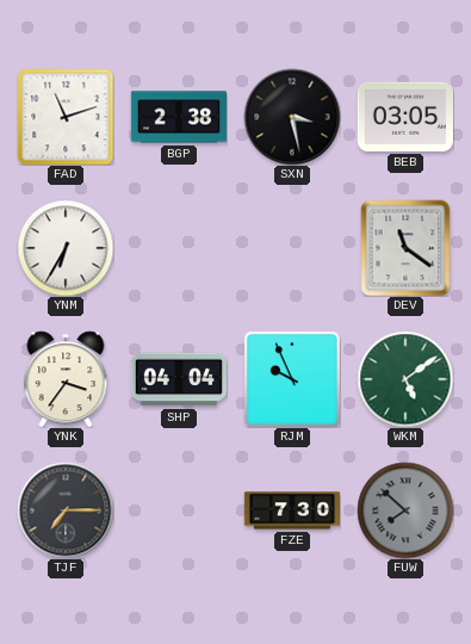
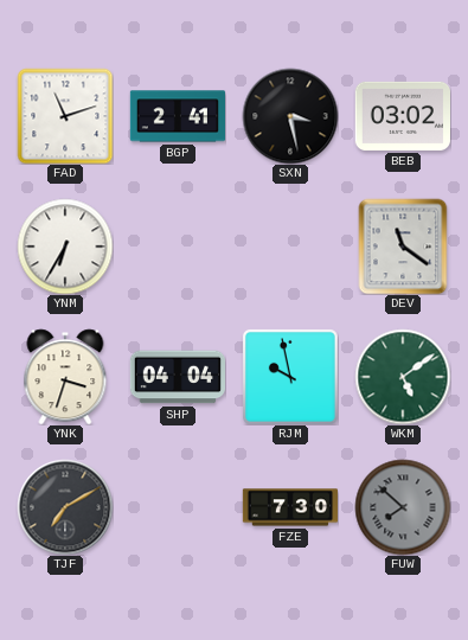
BGP: 2:38 -> 2:41 (177, 116)
BEB: 03:05 -> 03:02 (402, 116)
YNK: 3:36 -> 3:33 (65, 377)
RJM: 9:56 -> 9:58 (290, 377)
TJF: 7:15 -> 7:10 (65, 507)
